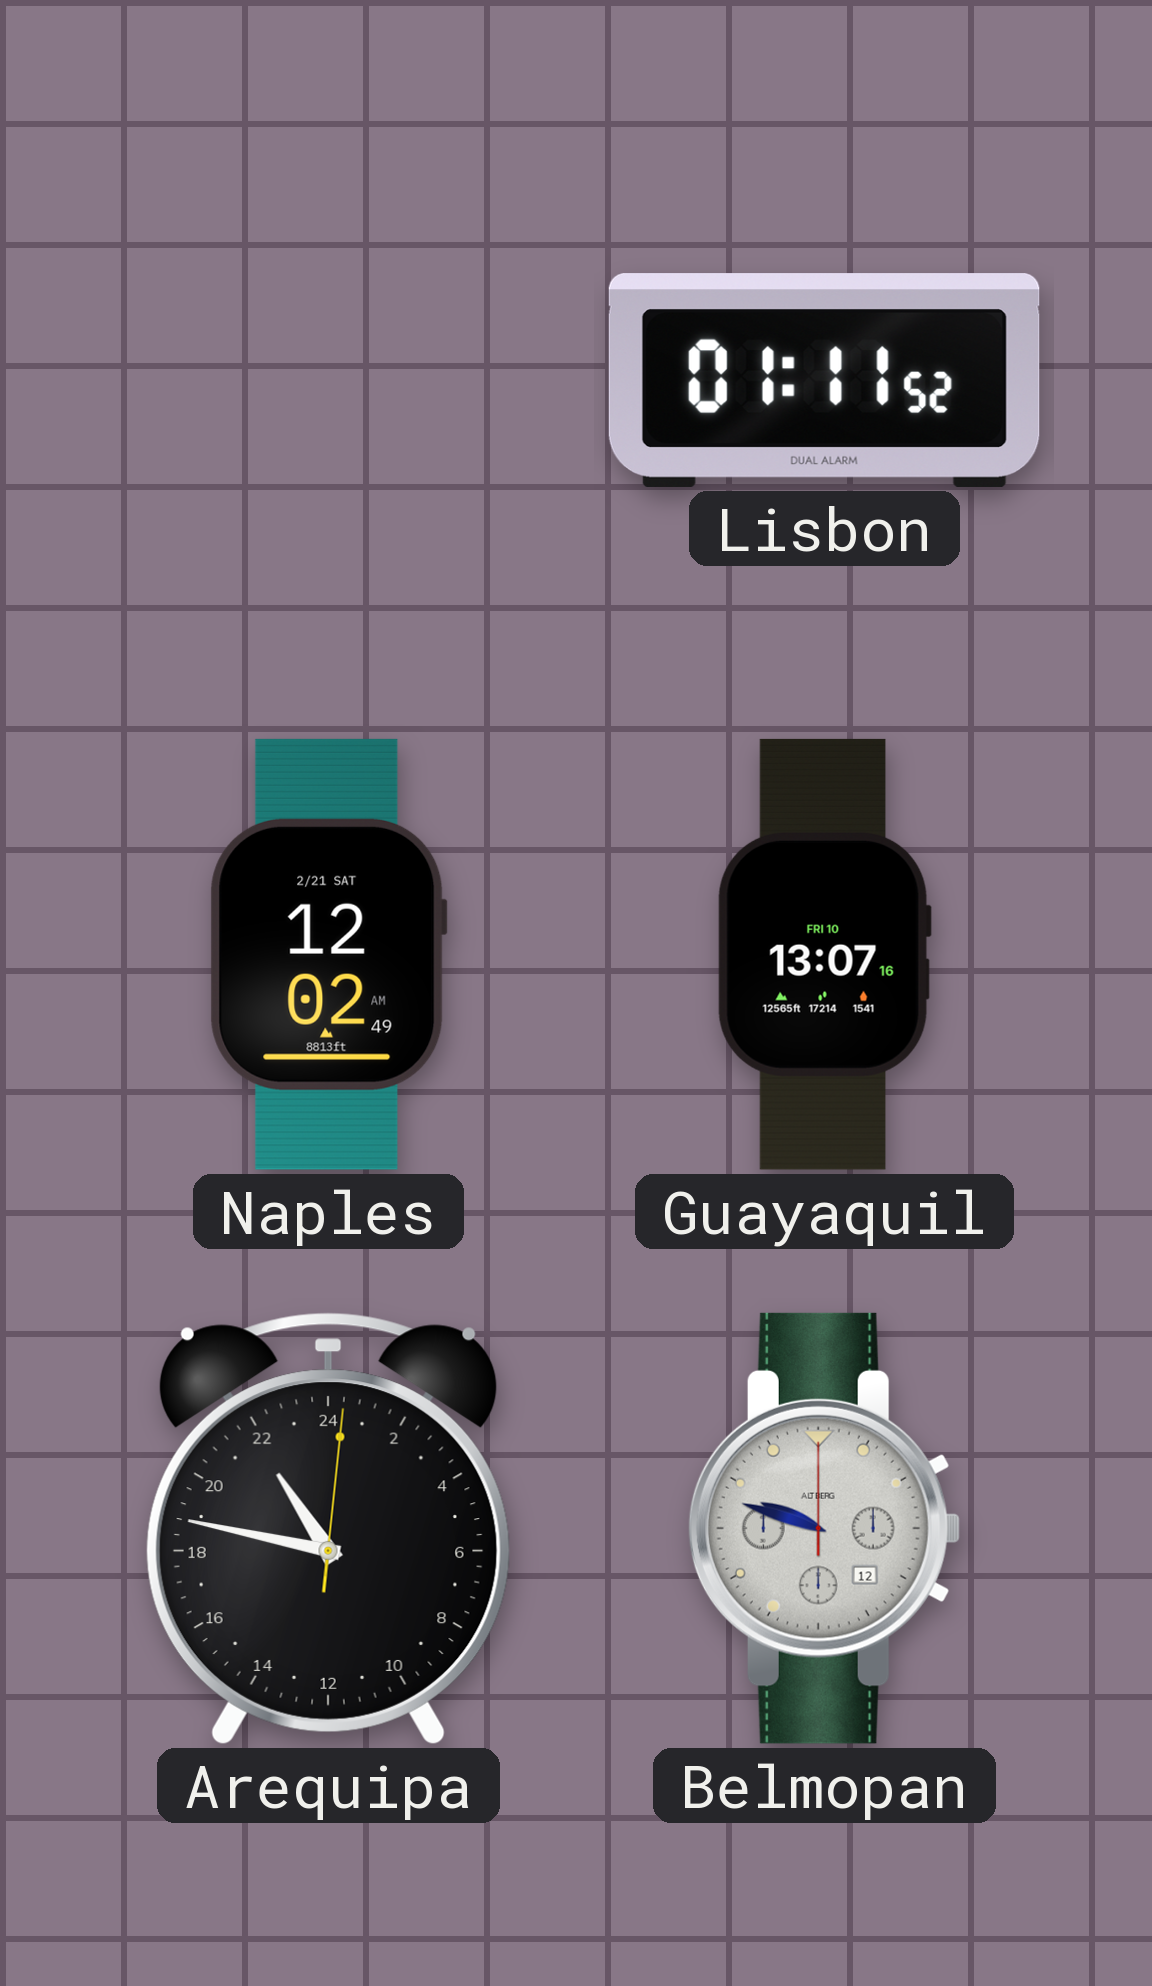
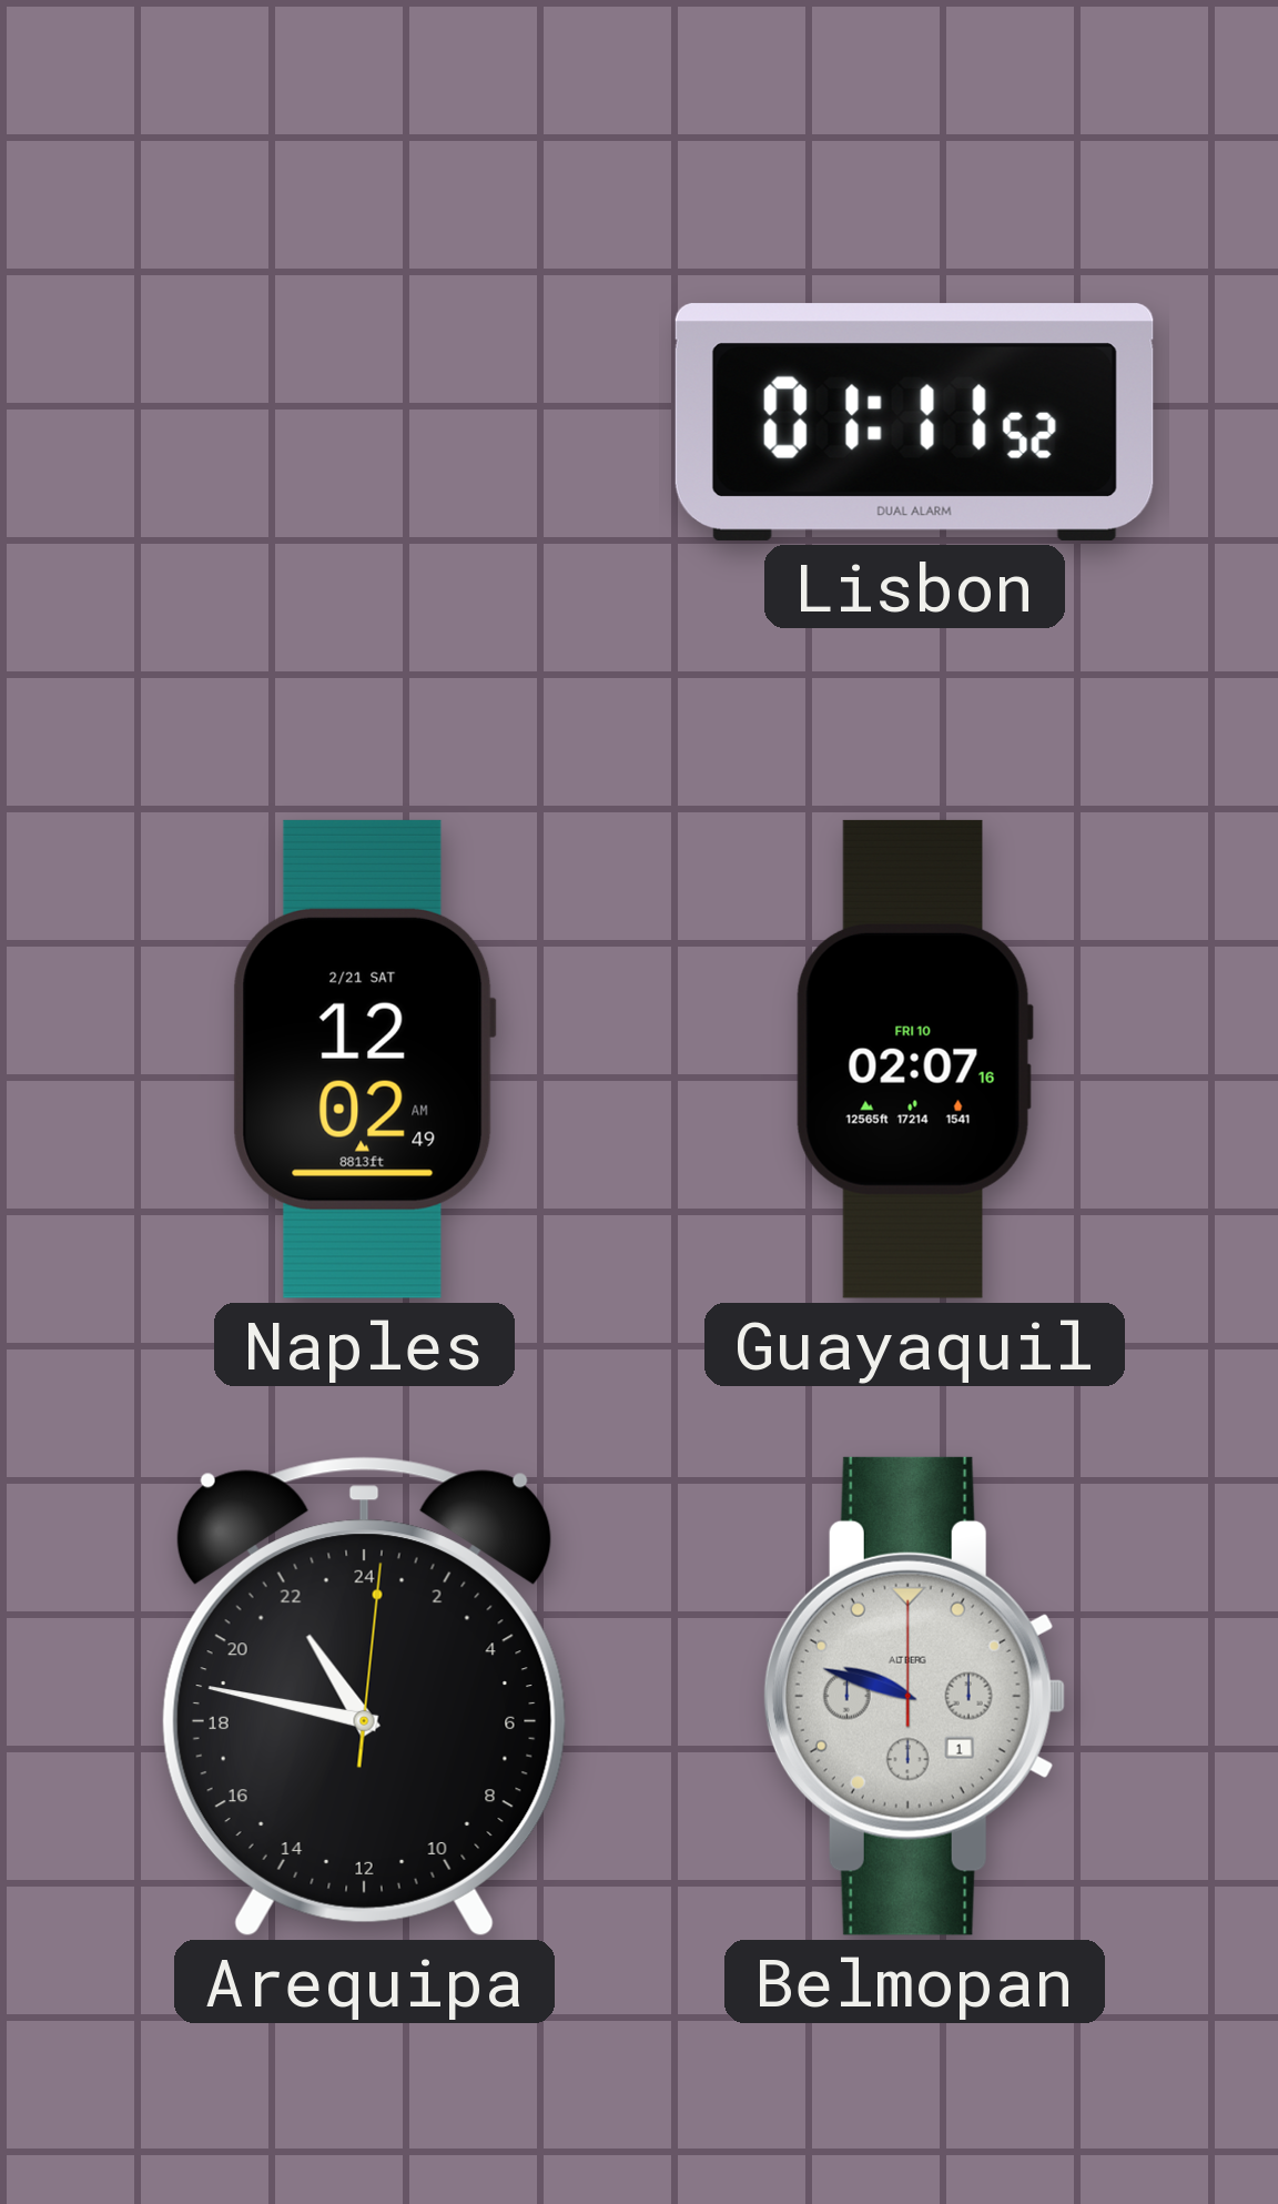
Guayaquil: 13:07 -> 02:07 (914, 1059)
Belmopan date: 12 -> 1 (914, 1696)
